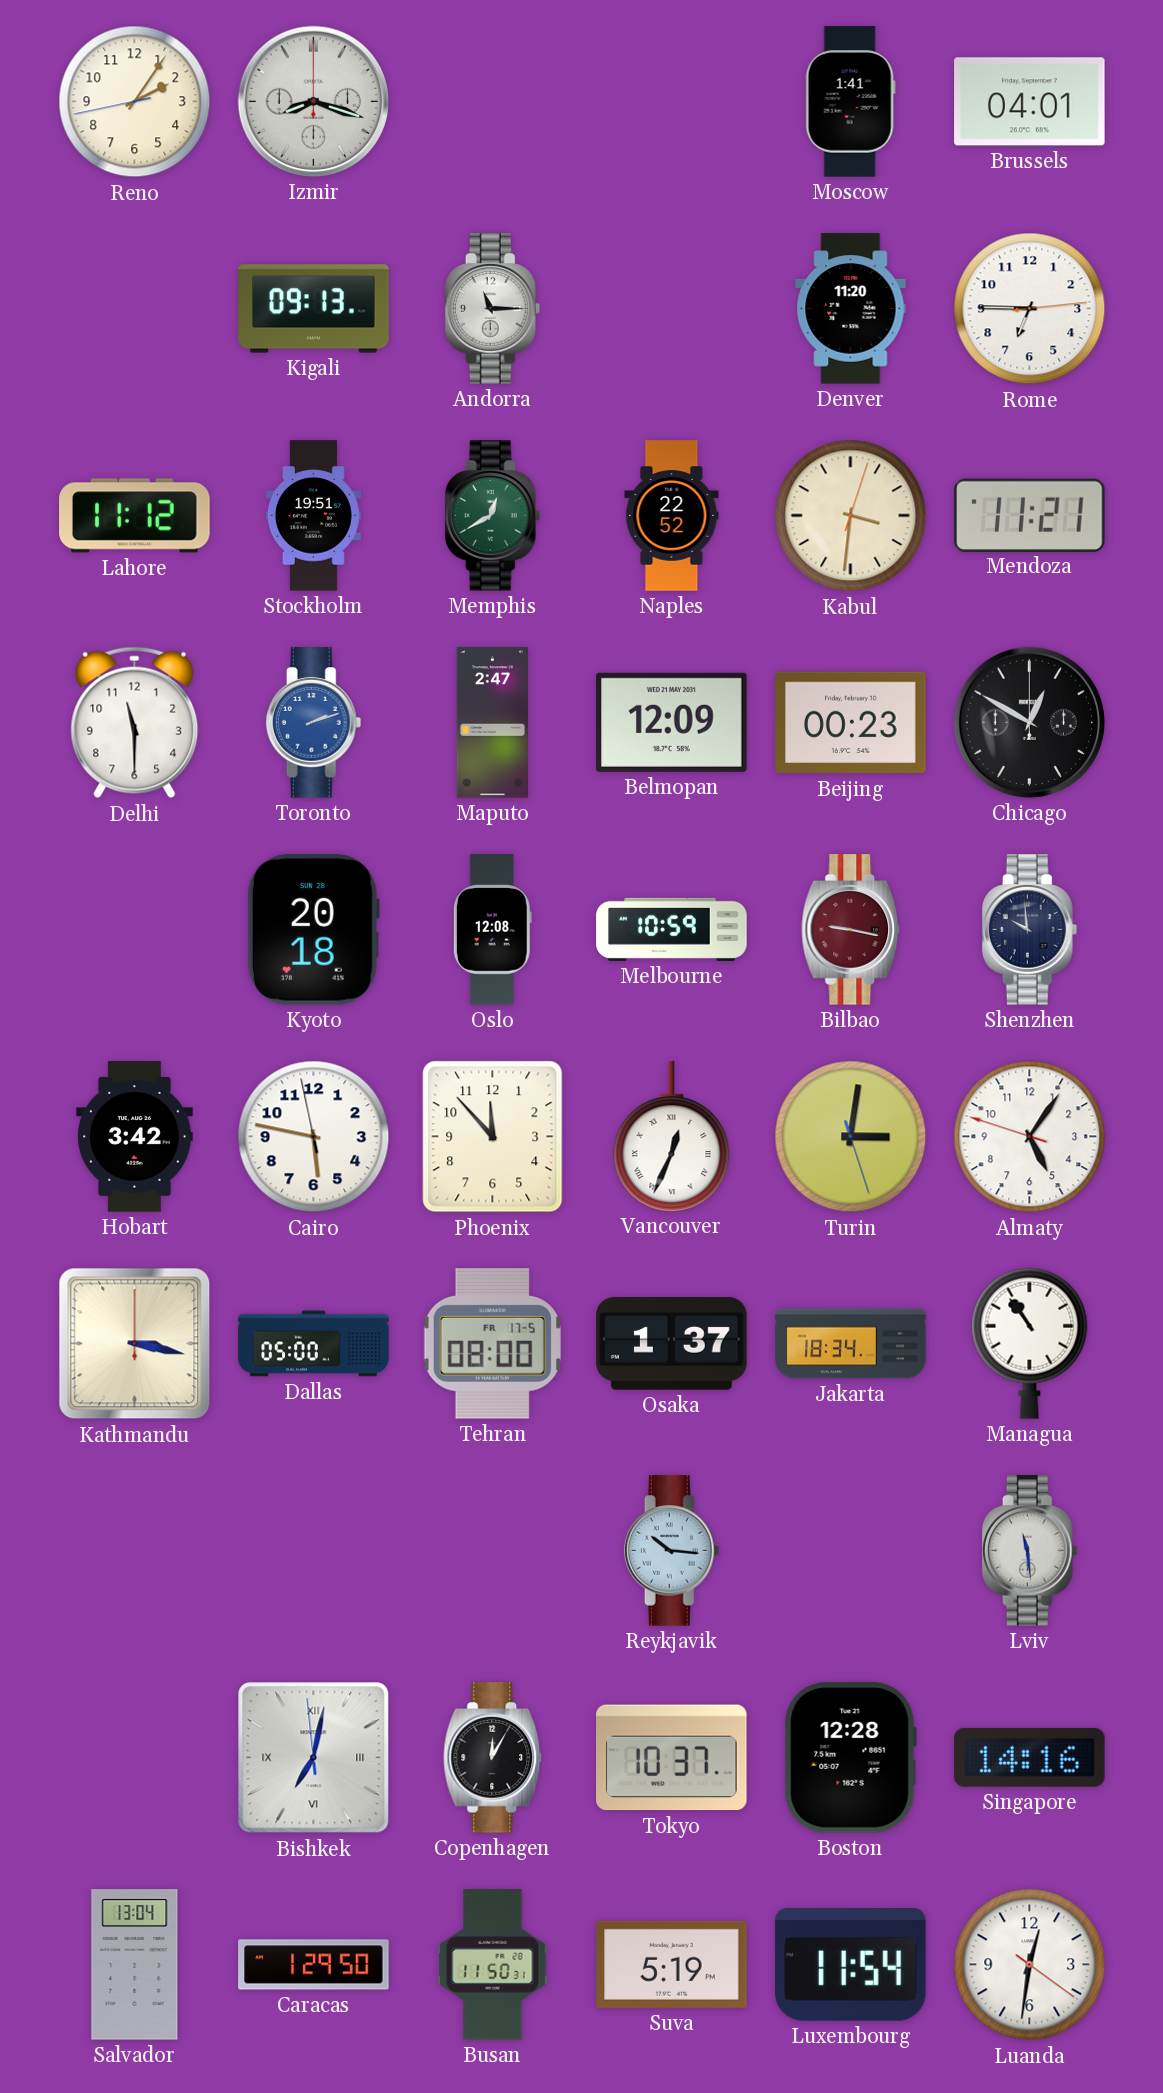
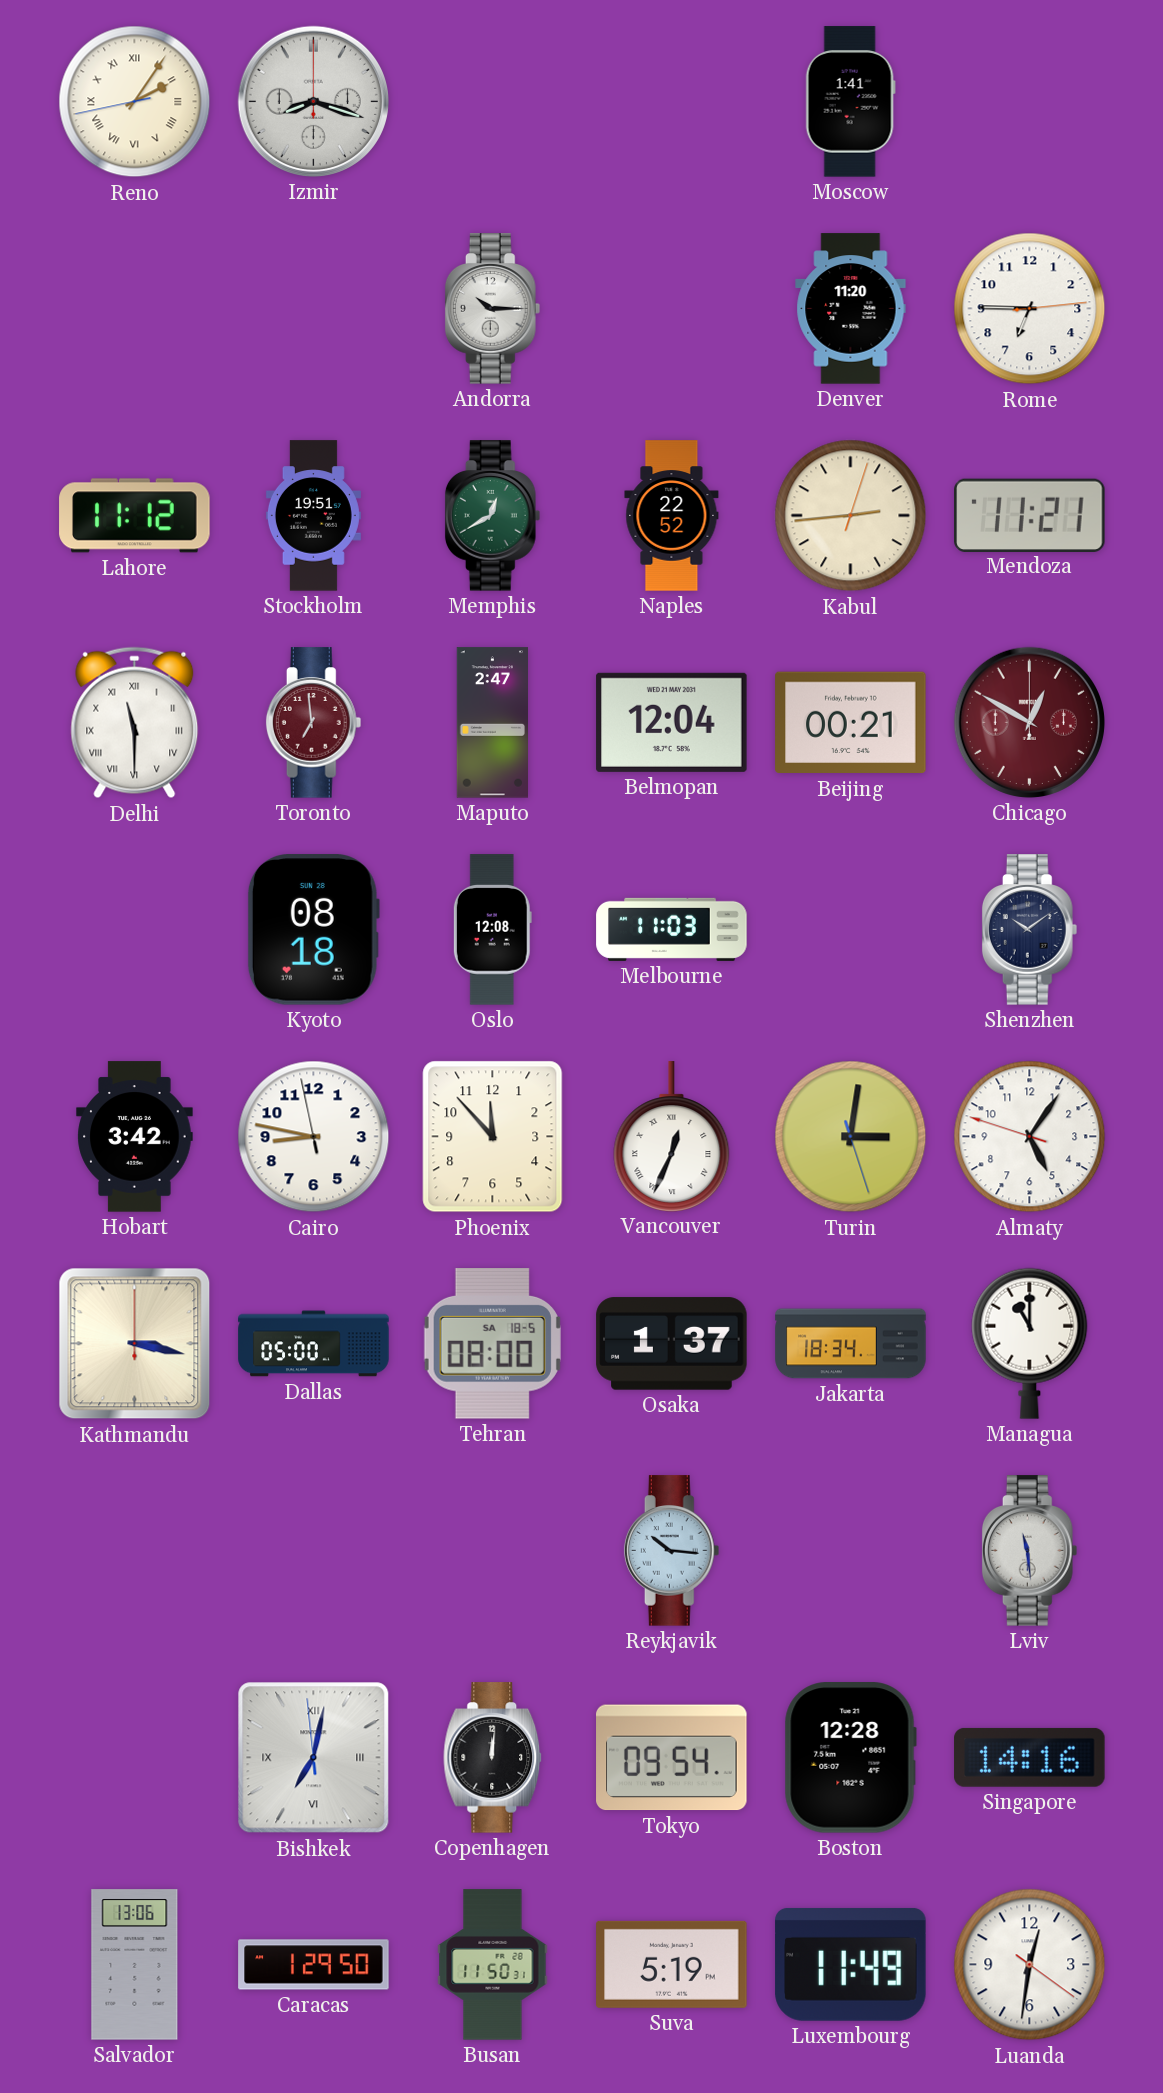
Reno numerals: Arabic -> Roman (135, 102)
Brussels: 04:01 -> none (1030, 102)
Kigali: 09:13 -> none (314, 309)
Andorra: 11:15 -> 10:15 (493, 309)
Kabul: 3:31 -> 2:44 (851, 516)
Delhi numerals: Arabic -> Roman (135, 723)
Toronto: 2:12 -> 6:59 (314, 723)
Toronto dial: blue -> burgundy (314, 723)
Belmopan: 12:09 -> 12:04 (672, 722)
Beijing: 00:23 -> 00:21 (851, 723)
Chicago dial: black -> burgundy (1029, 722)
Kyoto: 20:18 -> 08:18 (313, 930)
Melbourne: 10:59 -> 11:03 (672, 929)
Bilbao: 9:17 -> none (851, 930)
Shenzhen: 9:59 -> 10:09 (1030, 930)
Cairo: 5:46 -> 8:46 (314, 1137)
Tehran date: FR 17-5 -> SA 18-5 (492, 1344)
Managua: 10:54 -> 11:00 (1030, 1343)
Copenhagen: 12:05 -> 12:01 (493, 1758)
Tokyo: 10:37 -> 09:54 (672, 1758)
Salvador: 13:04 -> 13:06 (135, 1965)
Luxembourg: 11:54 -> 11:49 (851, 1964)
